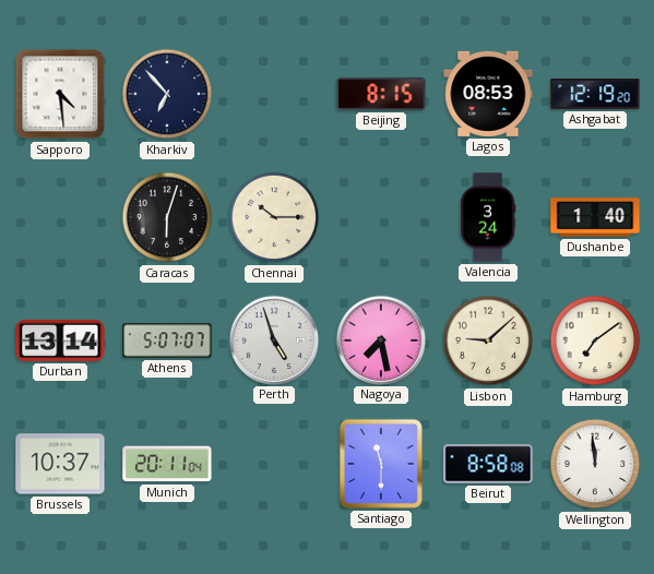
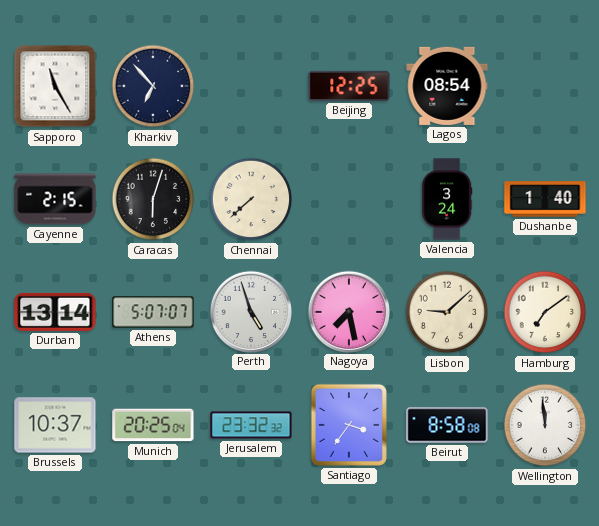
Sapporo: 4:29 -> 11:25 (55, 86)
Beijing: 8:15 -> 12:25 (349, 86)
Lagos: 08:53 -> 08:54 (447, 86)
Ashgabat: 12:19 -> none (595, 94)
Cayenne: none -> 2:15 (55, 199)
Chennai: 10:15 -> 7:38 (251, 199)
Munich: 20:11 -> 20:25 (153, 425)
Jerusalem: none -> 23:32 (251, 425)
Santiago: 11:30 -> 3:36 (349, 425)
